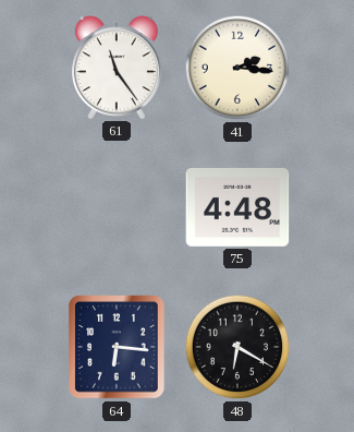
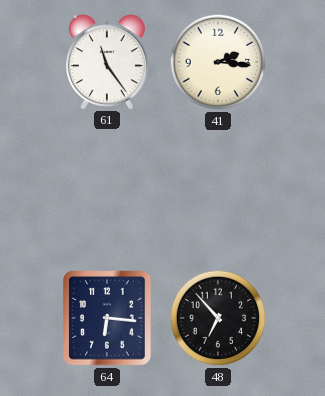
75: 4:48 -> none (237, 207)
48: 6:20 -> 6:53 (218, 318)
